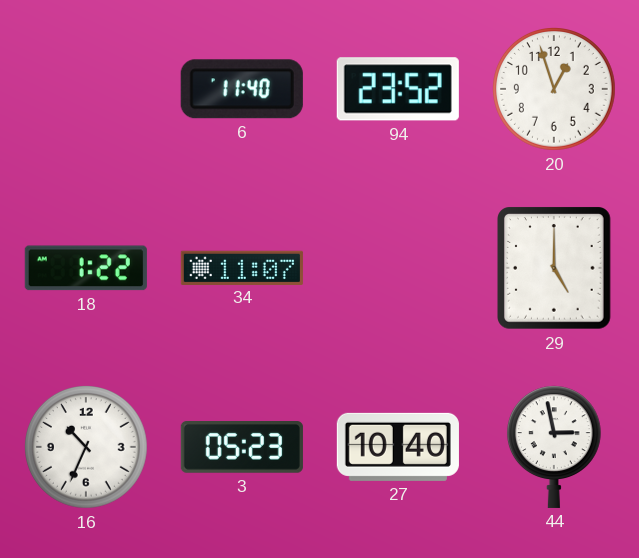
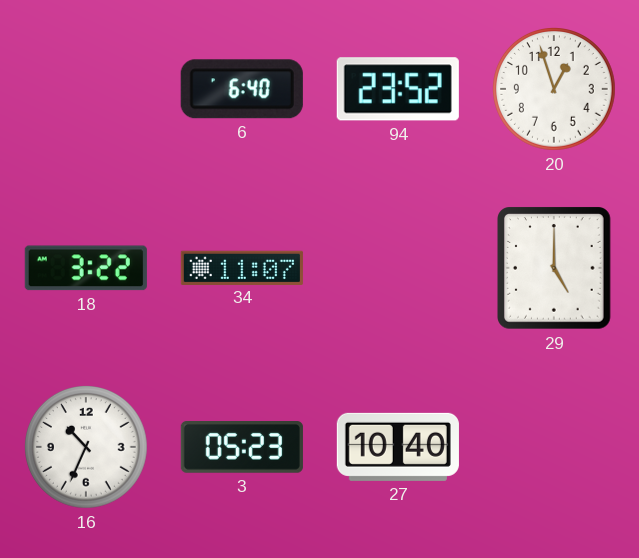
6: 11:40 -> 6:40 (242, 89)
18: 1:22 -> 3:22 (86, 268)
44: 2:58 -> none (554, 447)
